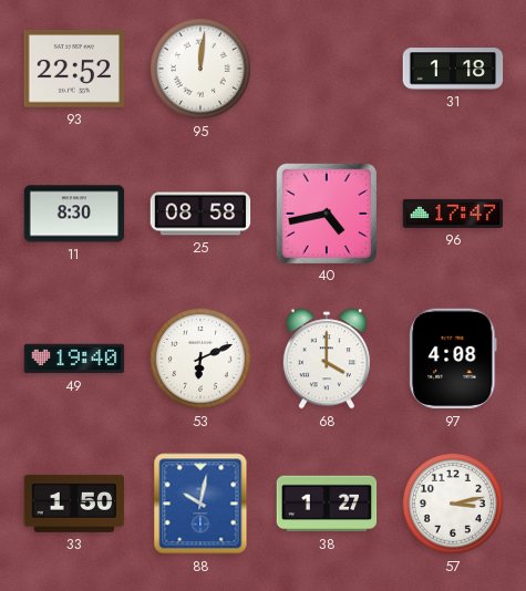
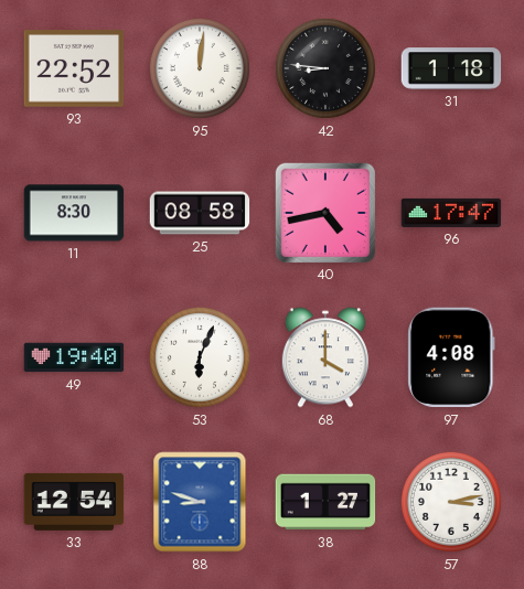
42: none -> 8:46 (325, 68)
53: 6:11 -> 6:04 (200, 357)
33: 1:50 -> 12:54 (74, 502)
88: 10:02 -> 8:48 (200, 502)
